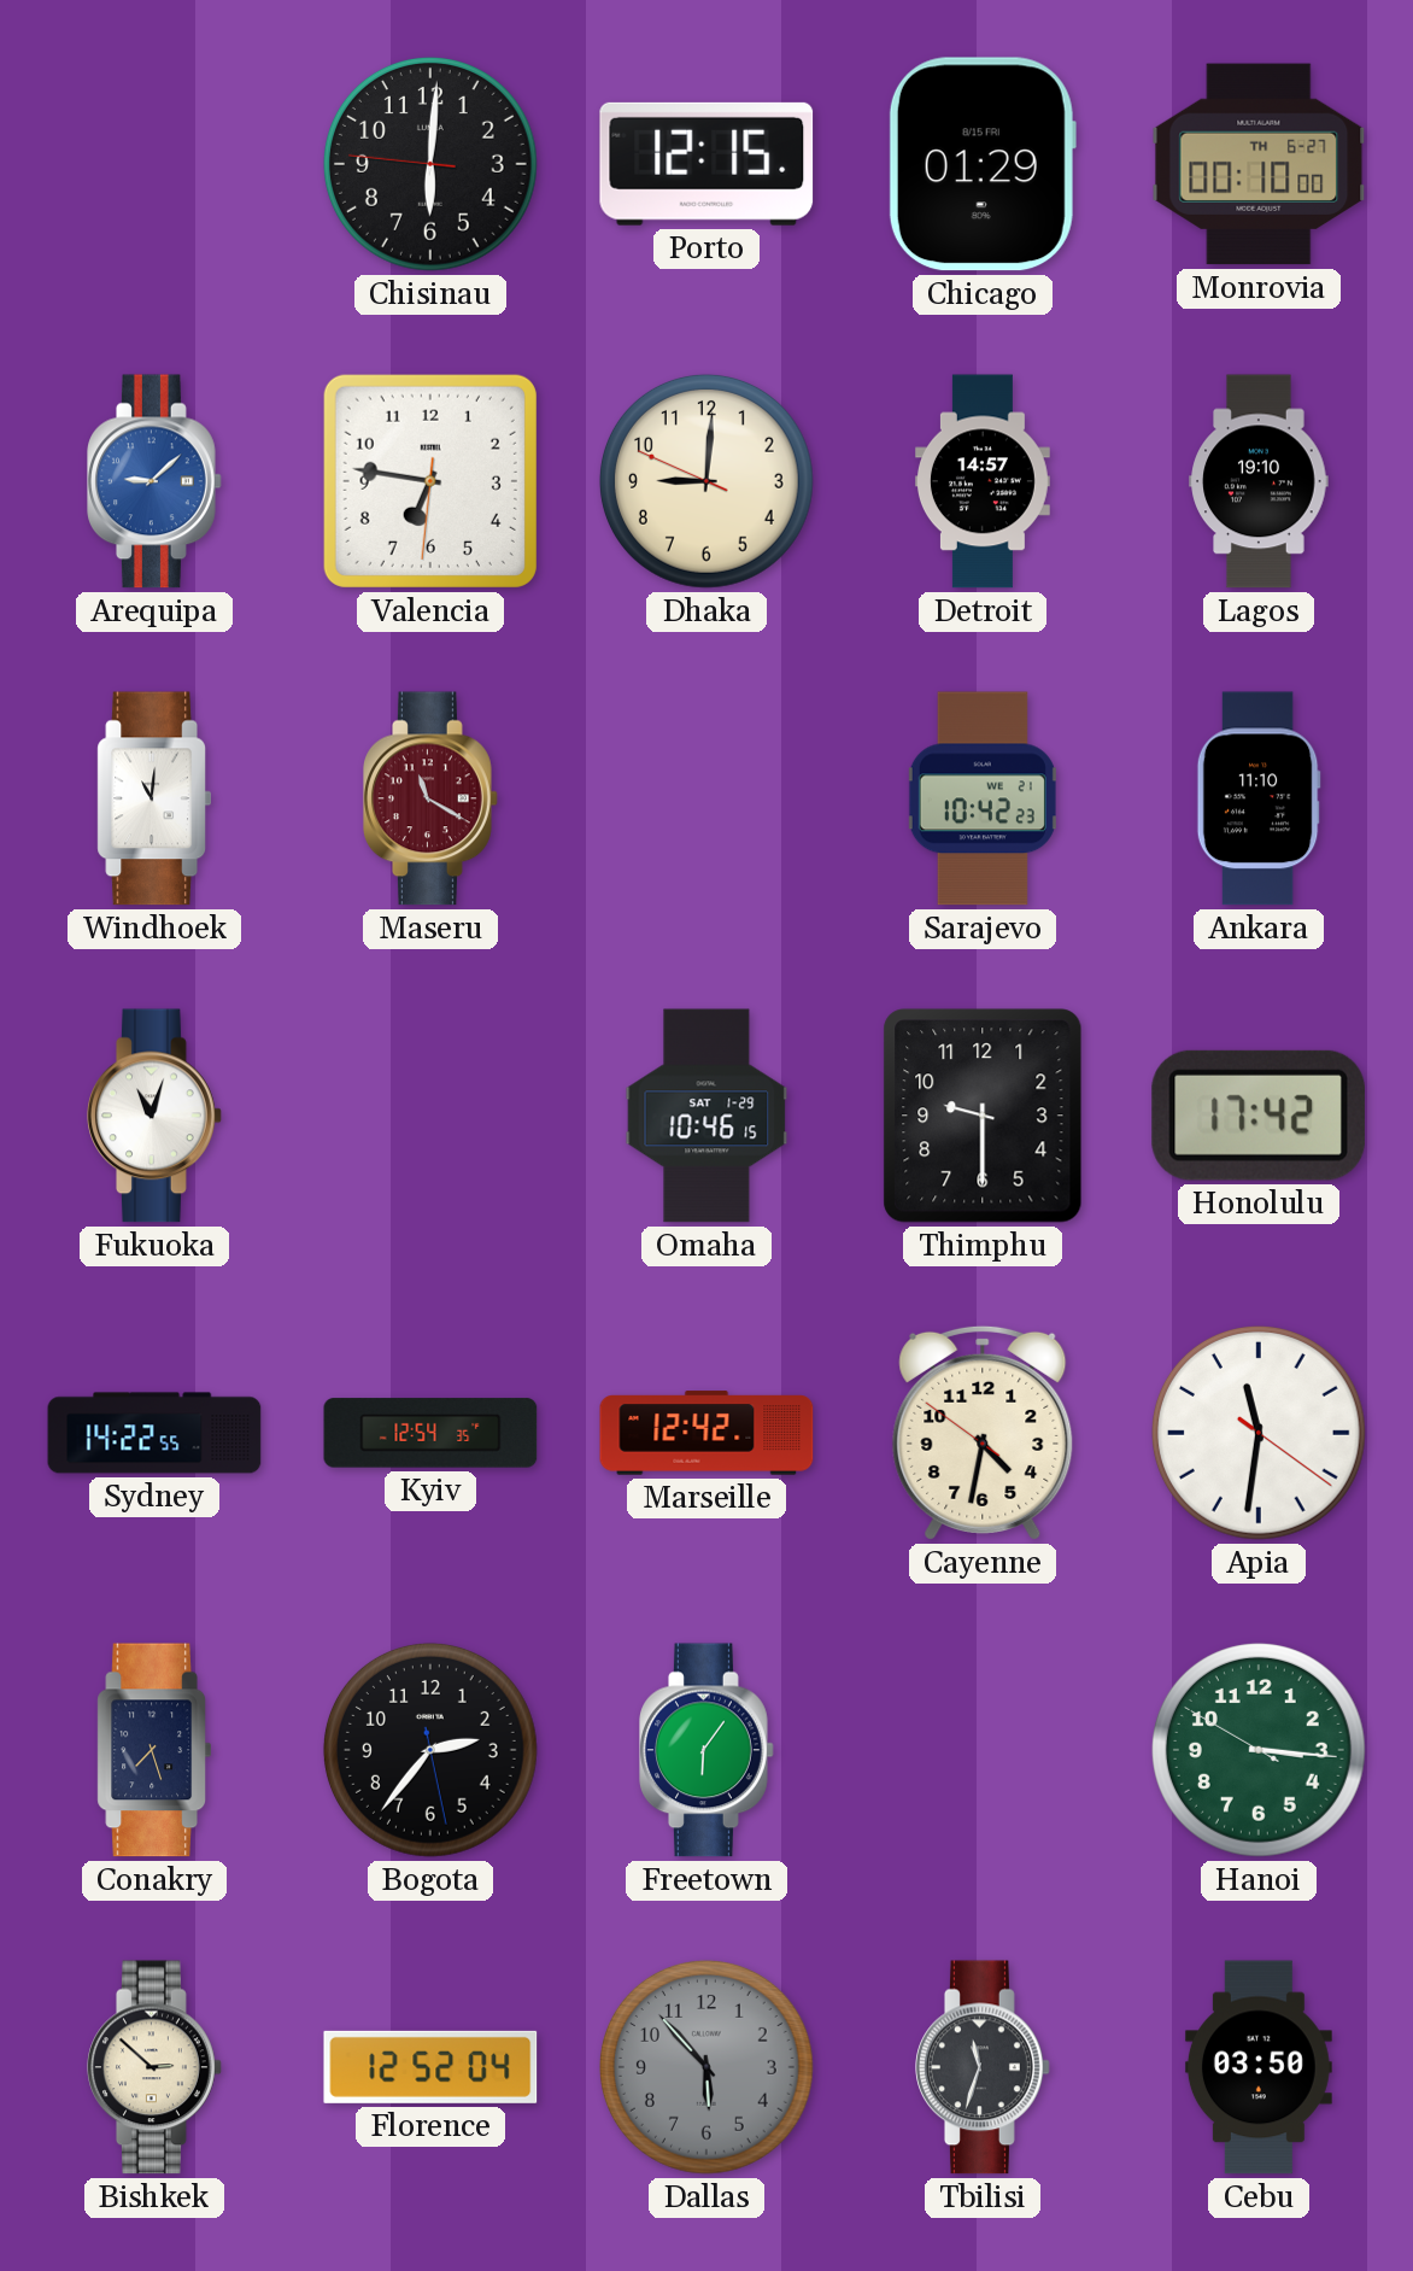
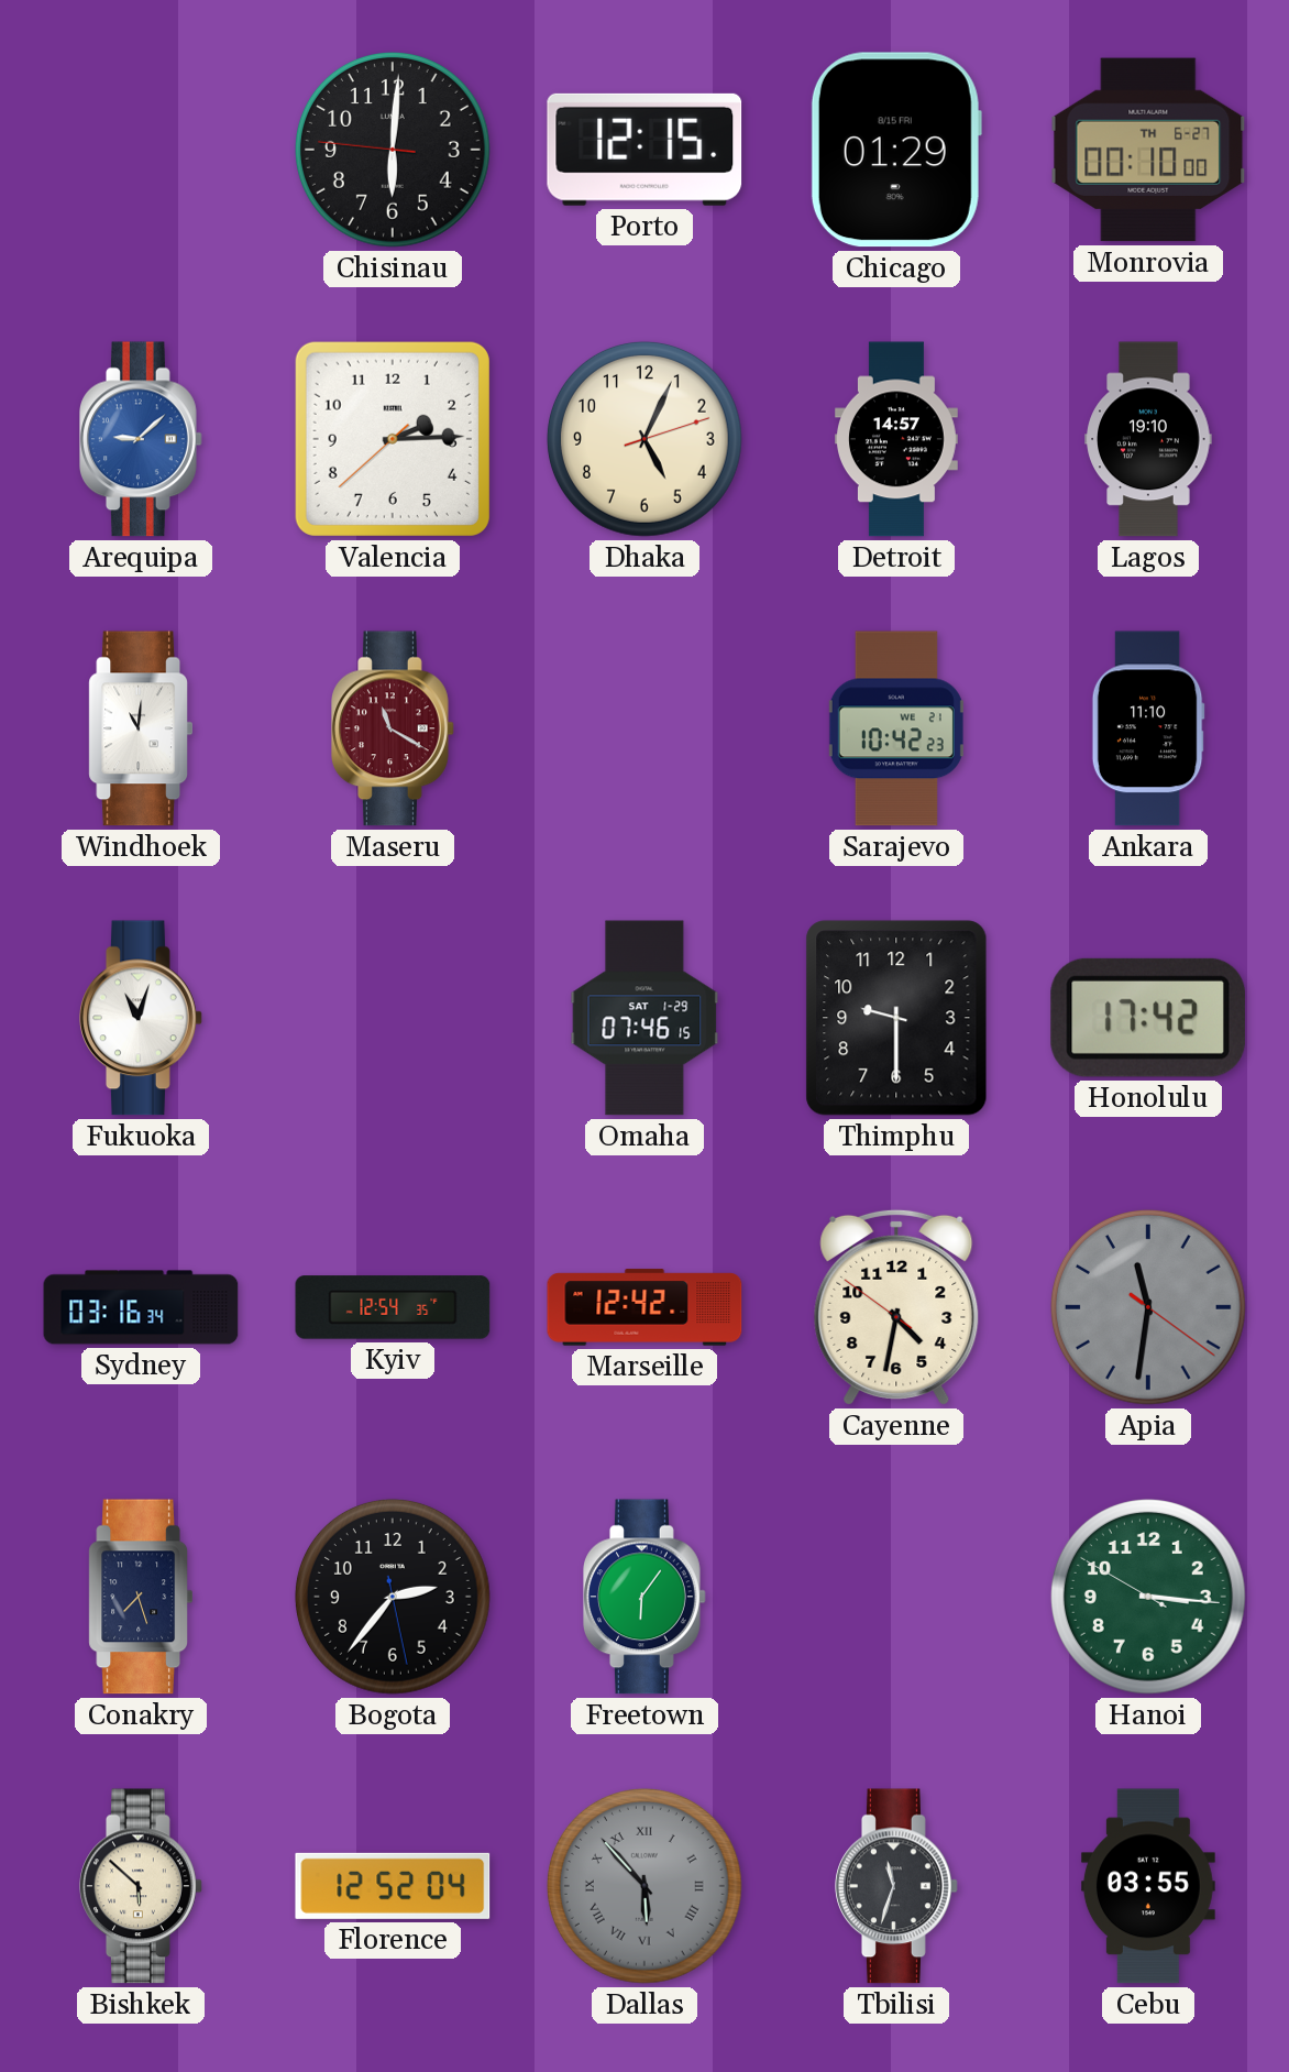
Valencia: 6:46 -> 2:14 (393, 439)
Dhaka: 9:00 -> 5:04 (644, 439)
Omaha: 10:46 -> 07:46 (644, 1018)
Sydney: 14:22 -> 03:16 (141, 1307)
Apia dial: white -> grey (1148, 1307)
Bishkek: 2:52 -> 5:52 (142, 1886)
Dallas numerals: Arabic -> Roman (644, 1886)
Cebu: 03:50 -> 03:55 (1148, 1886)
